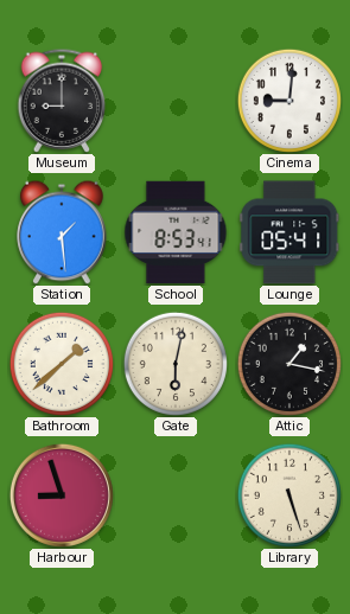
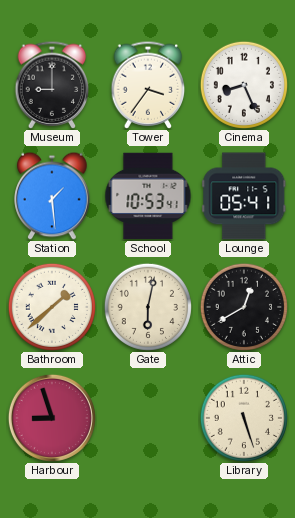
Tower: none -> 3:36 (148, 85)
Cinema: 9:01 -> 8:26 (244, 85)
School: 8:53 -> 10:53 (148, 196)
Attic: 1:17 -> 12:40 (244, 307)
